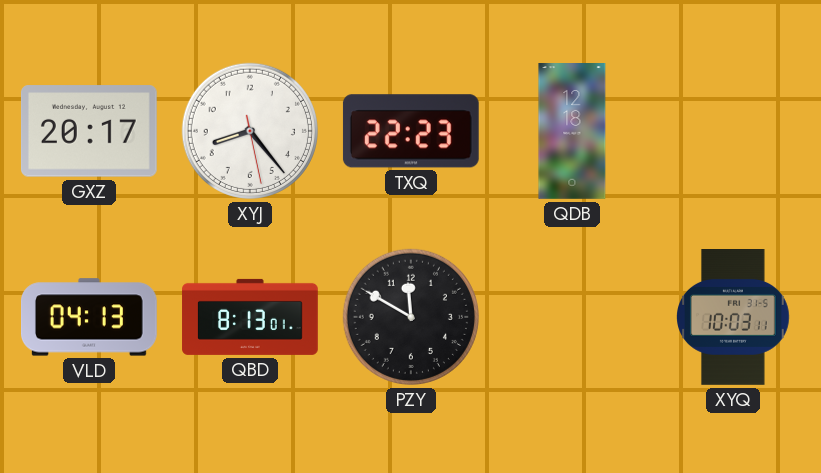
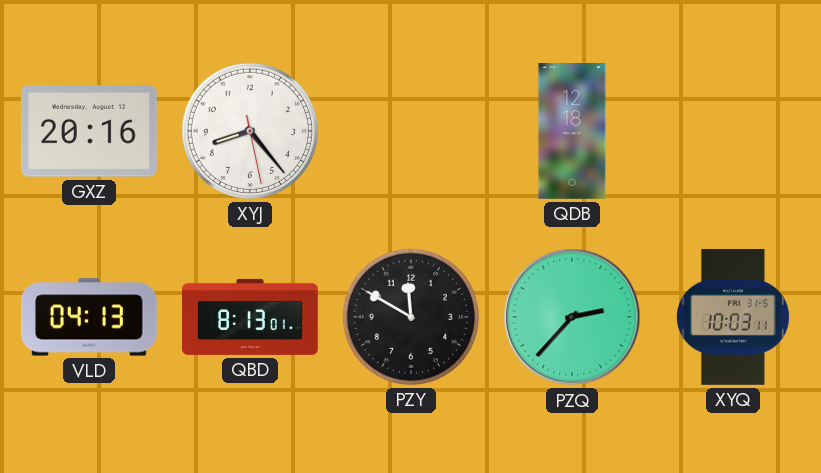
GXZ: 20:17 -> 20:16 (89, 131)
TXQ: 22:23 -> none (411, 131)
PZQ: none -> 2:37 (572, 317)
